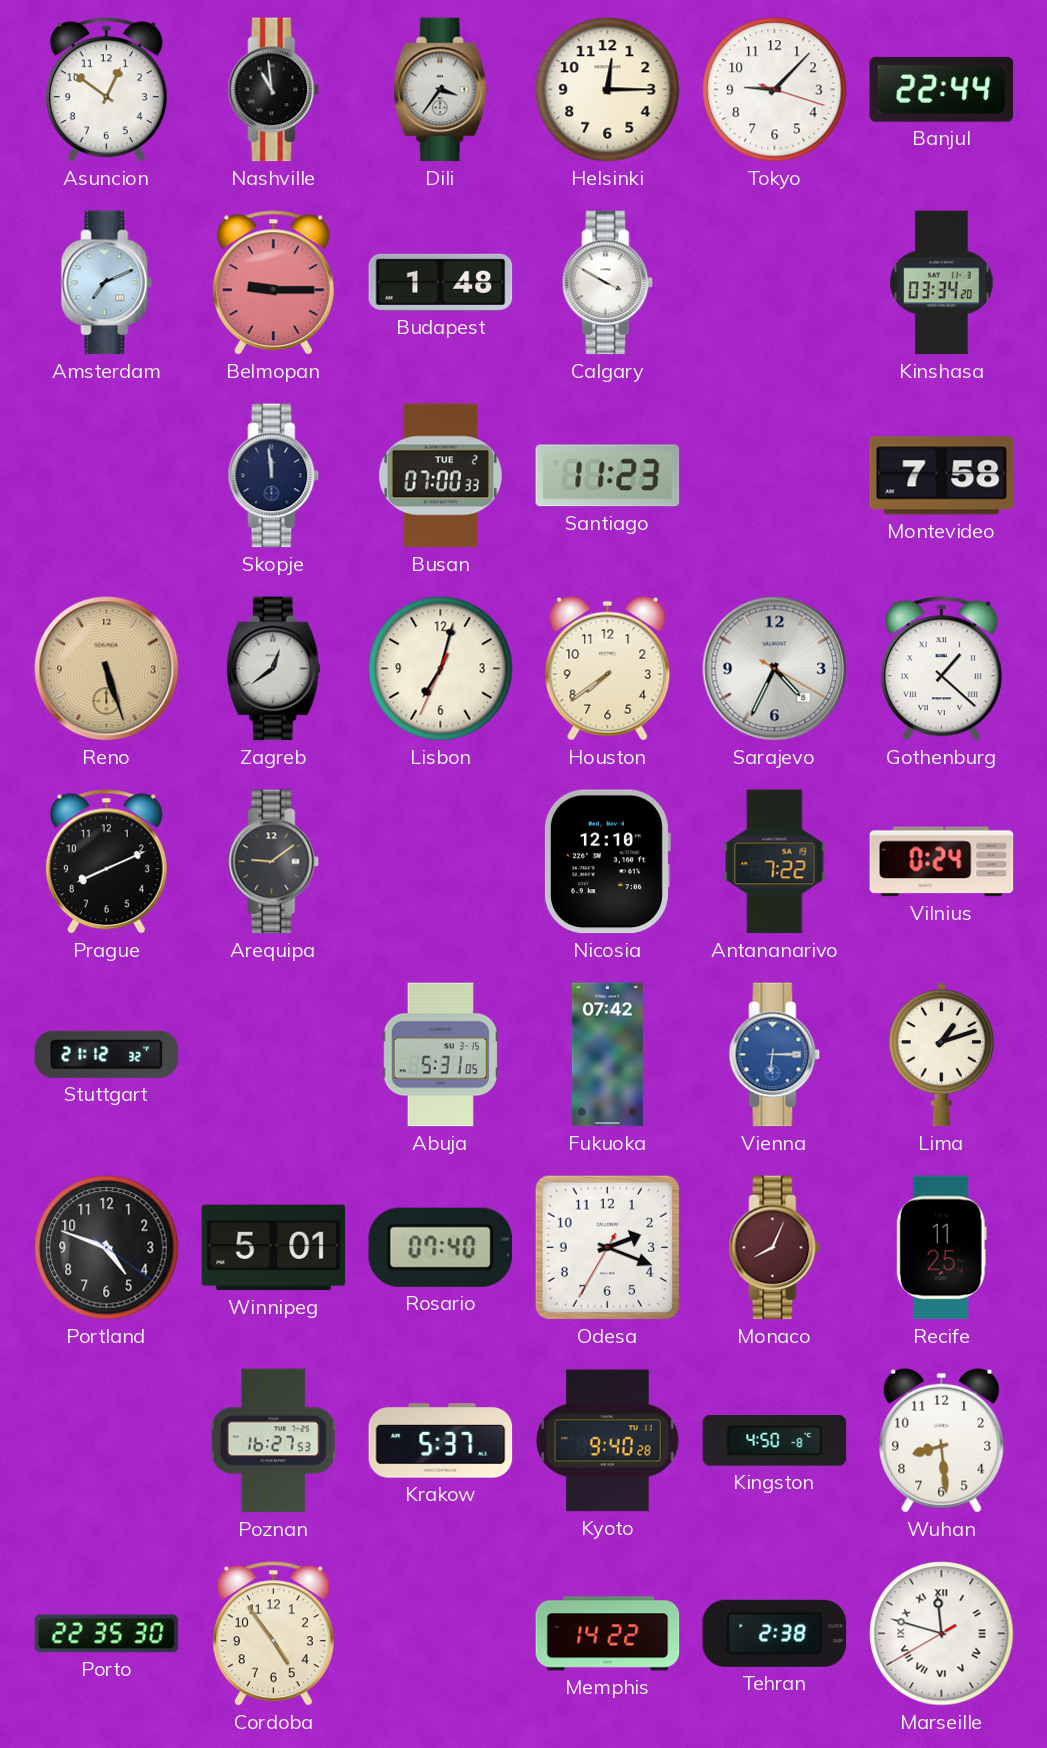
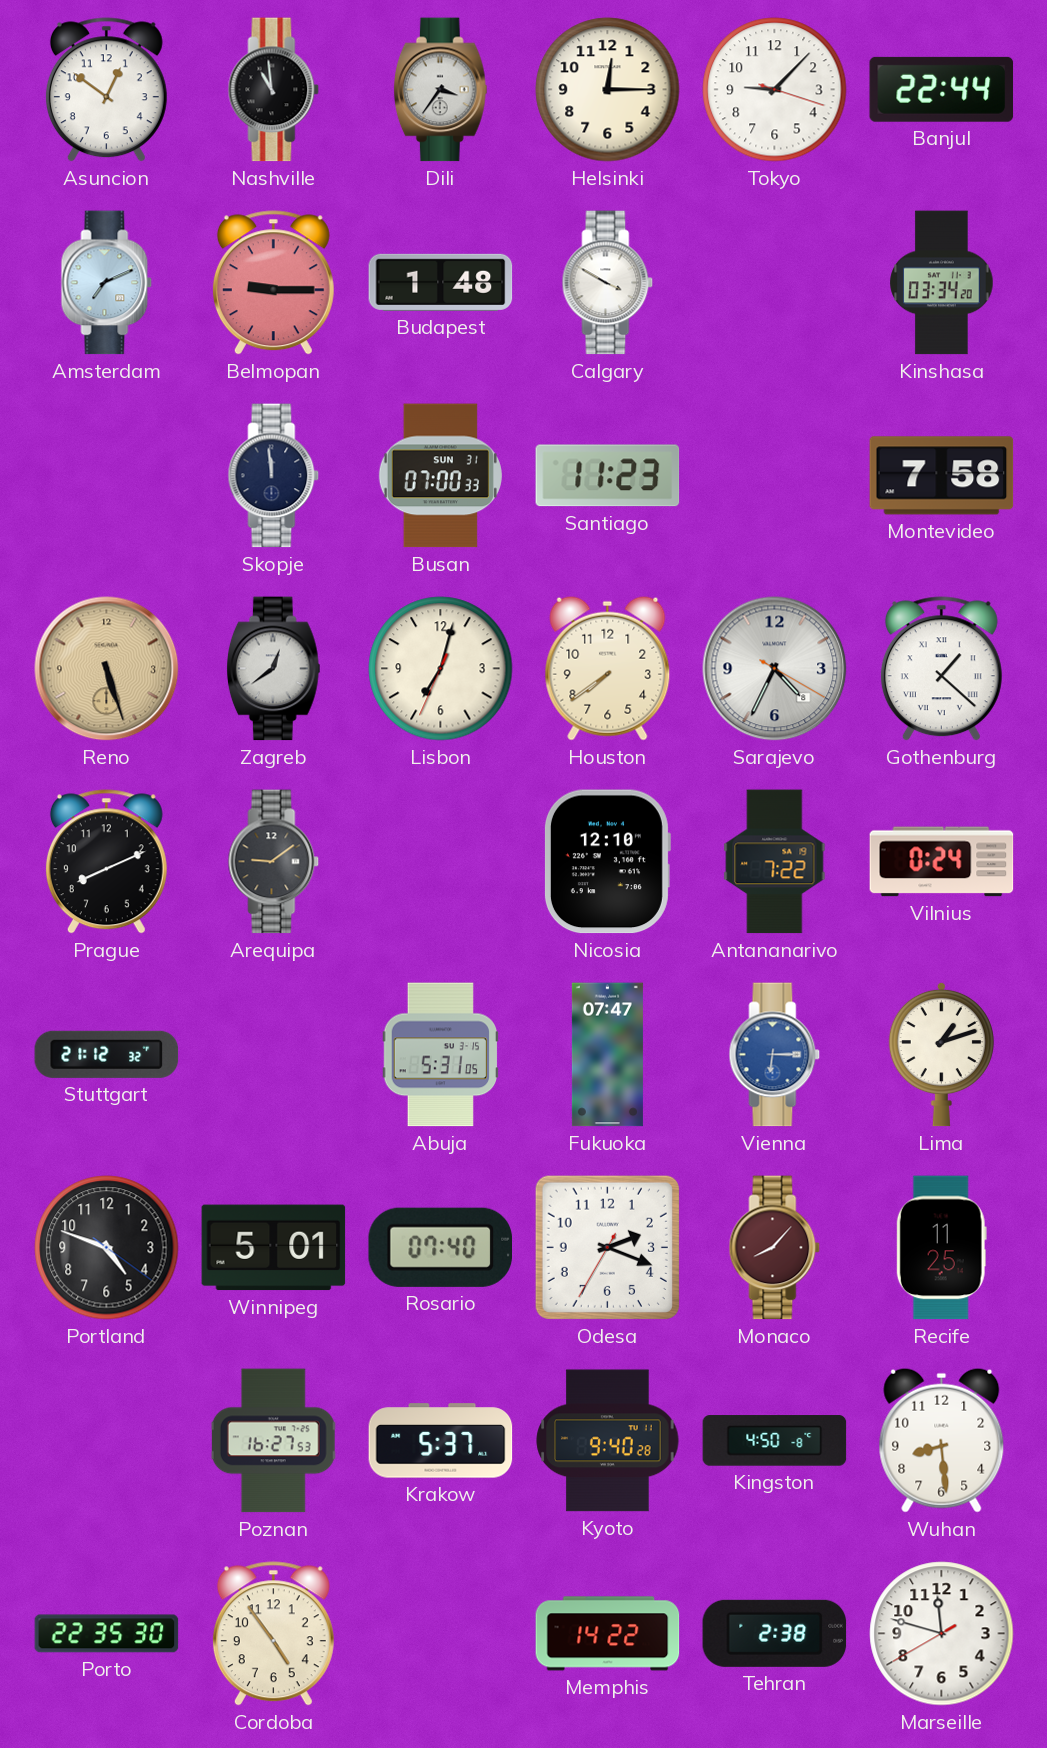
Busan date: TUE 2 -> SUN 31 (440, 476)
Fukuoka: 07:42 -> 07:47 (607, 1055)
Monaco: 8:04 -> 8:07 (775, 1248)
Marseille numerals: Roman -> Arabic (942, 1634)
